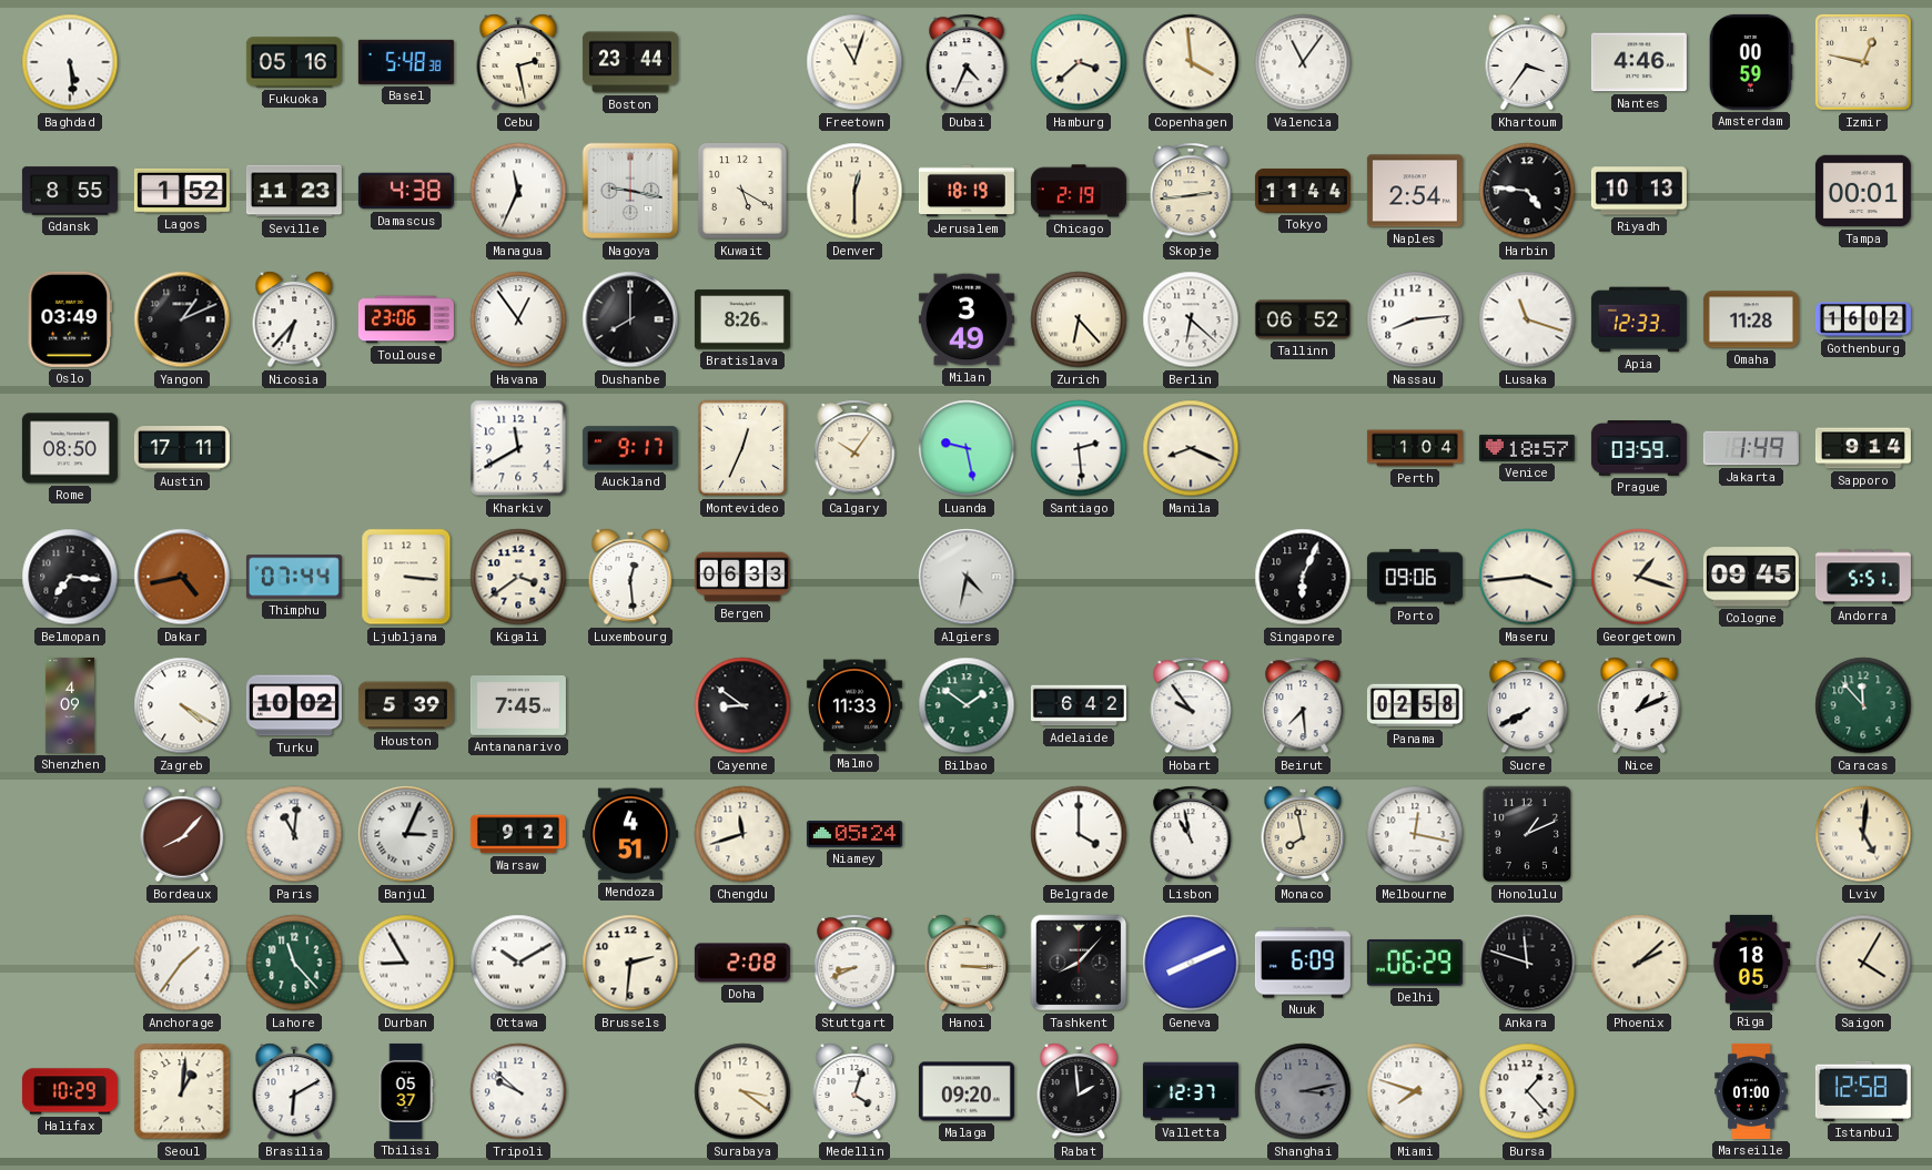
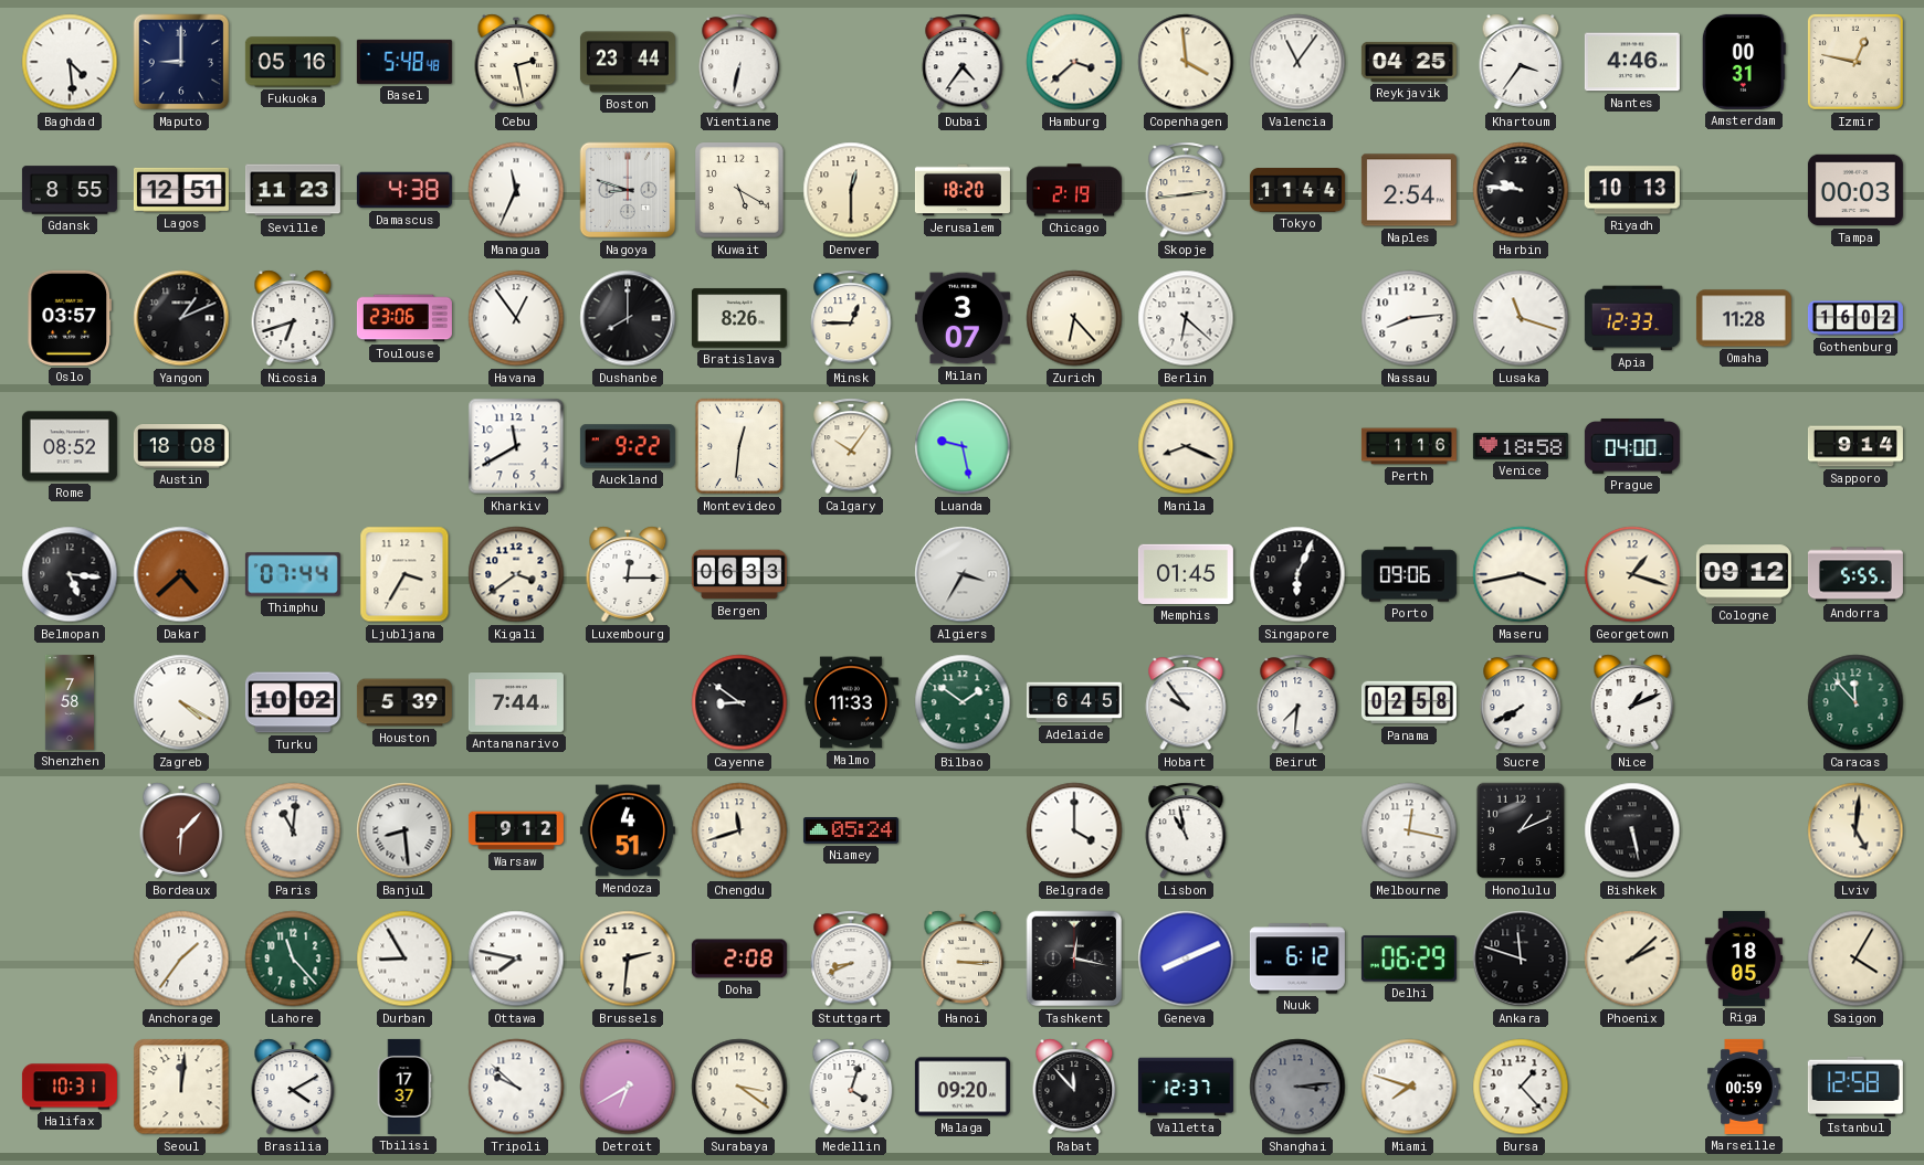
Baghdad: 5:29 -> 4:29 (70, 62)
Maputo: none -> 9:00 (181, 62)
Basel: 5:48:38 -> 5:48:48 (404, 62)
Vientiane: none -> 6:32 (739, 62)
Freetown: 11:03 -> none (854, 62)
Dubai: 4:34 -> 4:36 (963, 62)
Reykjavik: none -> 04:25 (1409, 62)
Amsterdam: 00:59 -> 00:31 (1744, 62)
Lagos: 1:52 -> 12:51 (181, 190)
Nagoya: 9:17 -> 8:48 (628, 190)
Jerusalem: 18:19 -> 18:20 (963, 190)
Harbin: 4:46 -> 9:46 (1521, 190)
Tampa: 00:01 -> 00:03 (1855, 190)
Oslo: 03:49 -> 03:57 (69, 318)
Nicosia: 6:37 -> 6:42 (293, 318)
Minsk: none -> 12:45 (851, 318)
Milan: 3:49 -> 3:07 (963, 318)
Tallinn: 06:52 -> none (1303, 319)
Rome: 08:50 -> 08:52 (70, 446)
Austin: 17:11 -> 18:08 (181, 447)
Auckland: 9:17 -> 9:22 (628, 446)
Montevideo: 12:34 -> 12:31 (739, 446)
Santiago: 2:29 -> none (1079, 448)
Perth: 1:04 -> 1:16 (1409, 446)
Venice: 18:57 -> 18:58 (1521, 446)
Prague: 03:59 -> 04:00 (1632, 447)
Jakarta: 1:49 -> none (1751, 448)
Belmopan: 7:16 -> 5:16 (70, 574)
Dakar: 4:43 -> 4:38 (181, 574)
Ljubljana: 3:16 -> 3:35 (404, 574)
Luxembourg: 12:29 -> 12:15 (628, 574)
Algiers: 4:32 -> 3:35 (963, 574)
Memphis: none -> 01:45 (1186, 574)
Maseru: 3:44 -> 3:43 (1521, 574)
Cologne: 09:45 -> 09:12 (1744, 574)
Andorra: 5:51 -> 5:55 (1855, 574)
Shenzhen: 4:09 -> 7:58 (70, 702)
Antananarivo: 7:45 -> 7:44 (516, 703)
Adelaide: 6:42 -> 6:45 (1074, 702)
Beirut: 7:29 -> 7:31 (1297, 702)
Bordeaux: 8:07 -> 6:07 (181, 830)
Banjul: 3:04 -> 8:29 (404, 830)
Monaco: 7:58 -> none (1303, 834)
Bishkek: none -> 5:28 (1632, 830)
Ottawa: 10:10 -> 7:47 (516, 959)
Tashkent: 8:07 -> 12:17 (1074, 959)
Nuuk: 6:09 -> 6:12 (1297, 959)
Halifax: 10:29 -> 10:31 (70, 1087)
Seoul: 1:01 -> 12:01 (181, 1087)
Brasilia: 6:10 -> 4:10 (293, 1087)
Tbilisi: 05:37 -> 17:37 (404, 1087)
Detroit: none -> 6:40 (628, 1087)
Rabat: 1:59 -> 11:53 (1074, 1087)
Shanghai: 3:13 -> 3:14 (1297, 1087)
Marseille: 01:00 -> 00:59 (1744, 1087)
